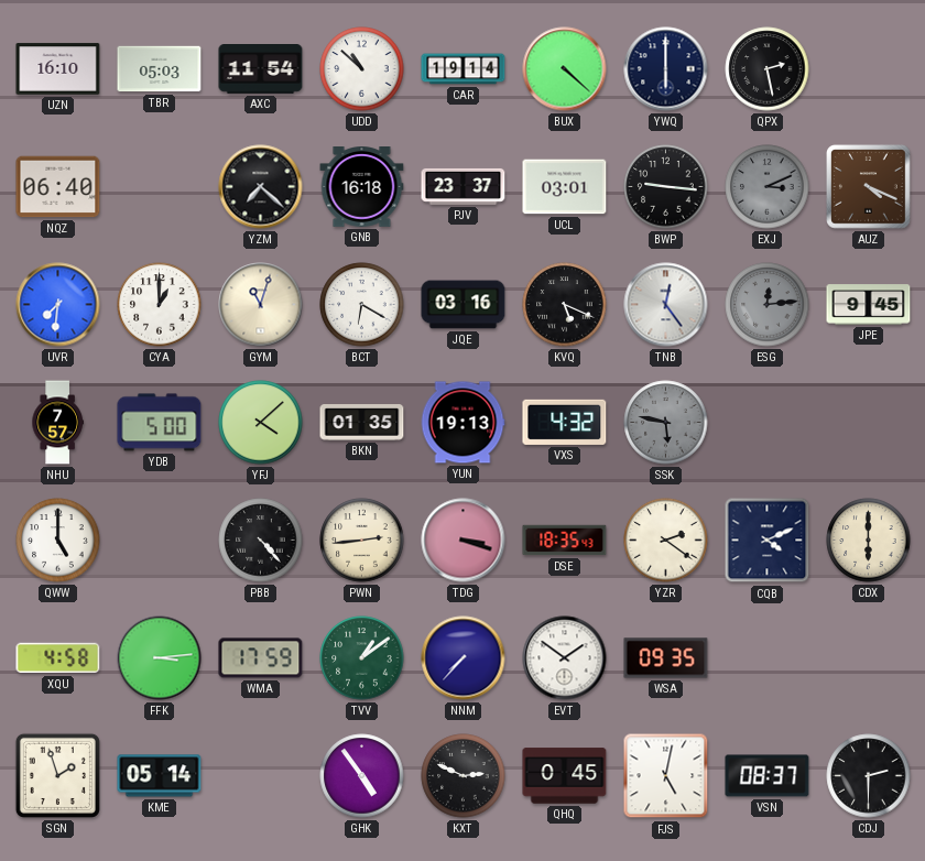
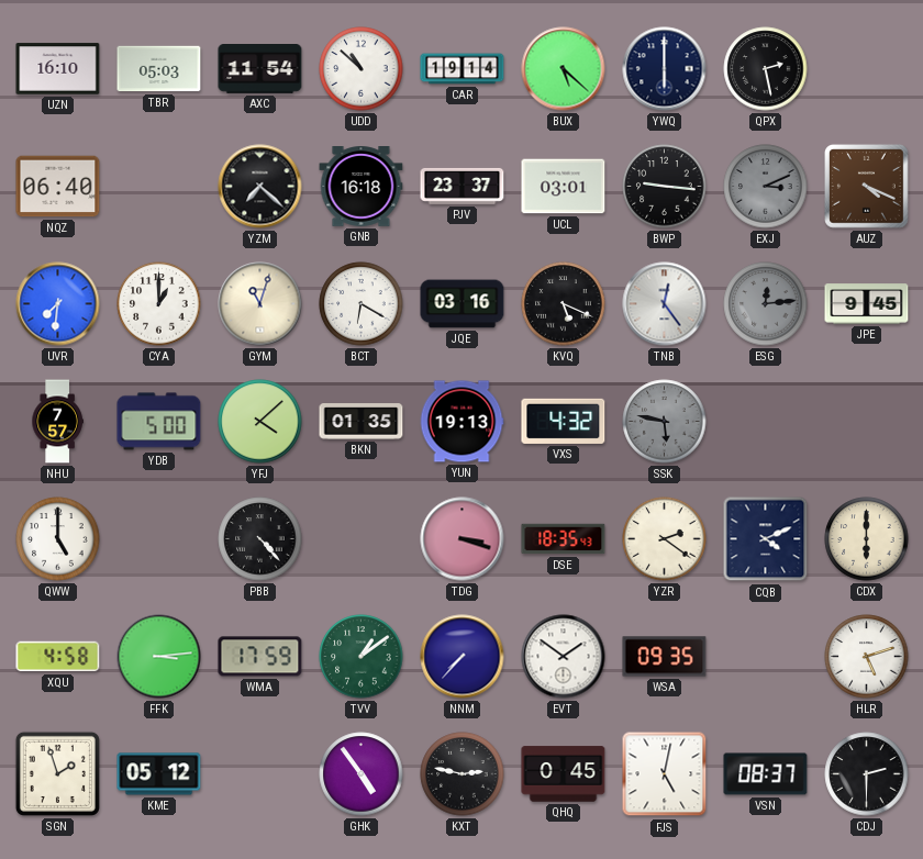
BUX: 4:22 -> 5:22 (564, 69)
PWN: 2:44 -> none (362, 541)
HLR: none -> 5:12 (867, 657)
KME: 05:14 -> 05:12 (159, 774)
KXT: 2:49 -> 2:47 (463, 774)
